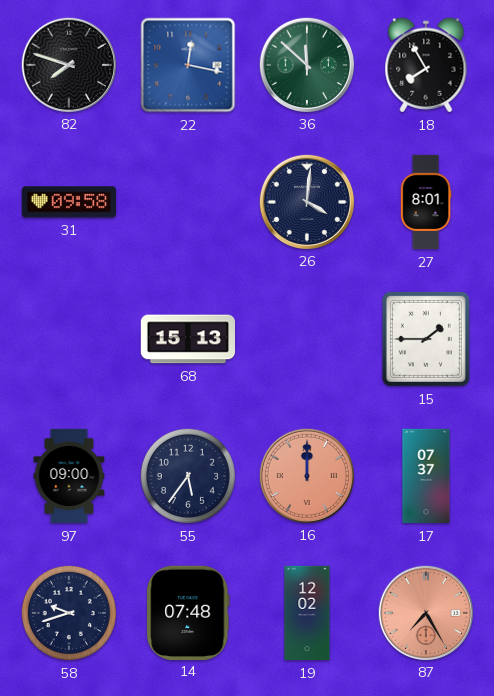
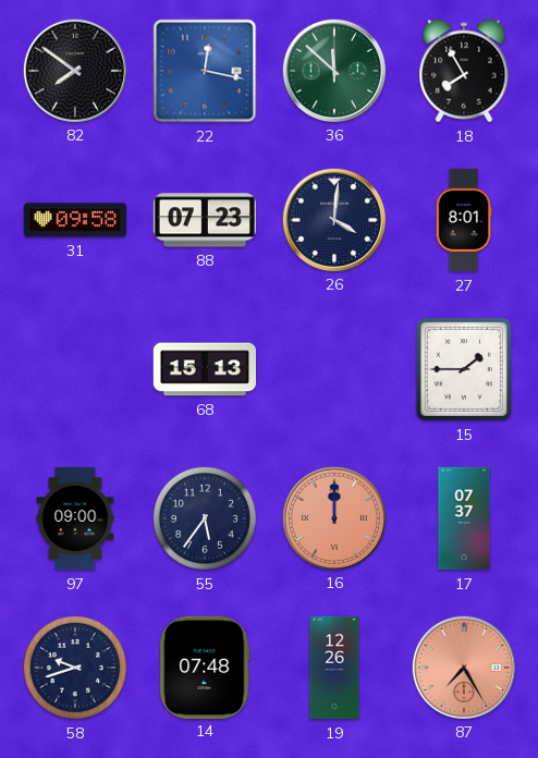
82: 7:48 -> 7:51 (74, 70)
88: none -> 07:23 (205, 220)
19: 12:02 -> 12:26 (334, 668)
